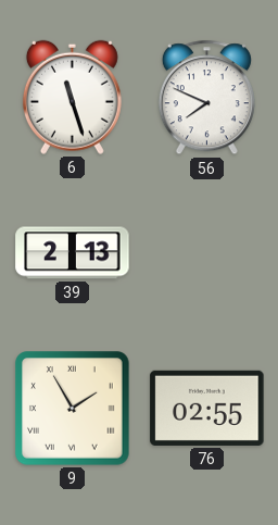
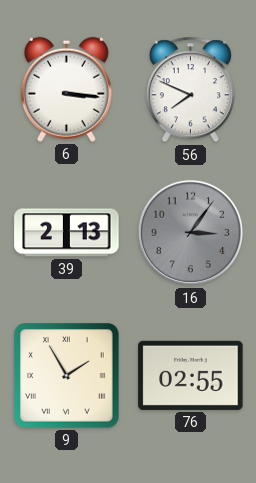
6: 11:27 -> 3:16 (66, 89)
16: none -> 3:06 (191, 233)
